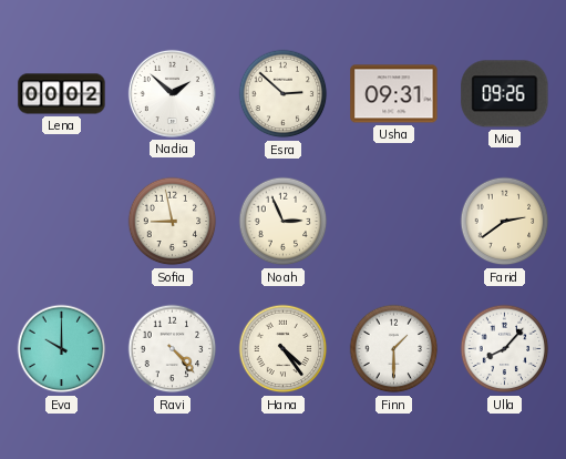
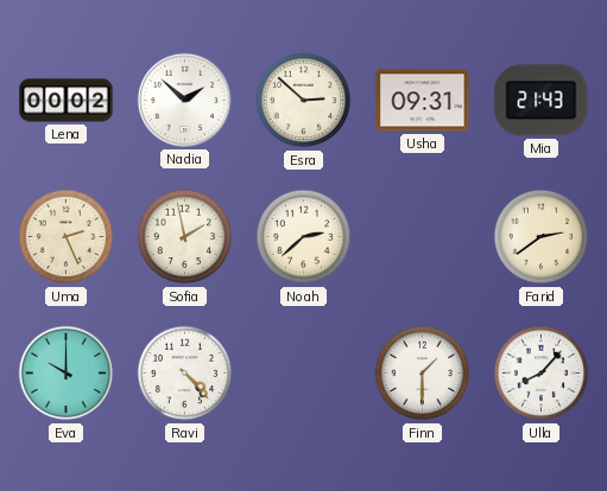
Mia: 09:26 -> 21:43 (542, 101)
Uma: none -> 2:26 (67, 237)
Sofia: 8:58 -> 1:58 (185, 237)
Noah: 2:56 -> 2:38 (304, 237)
Hana: 4:24 -> none (284, 349)
